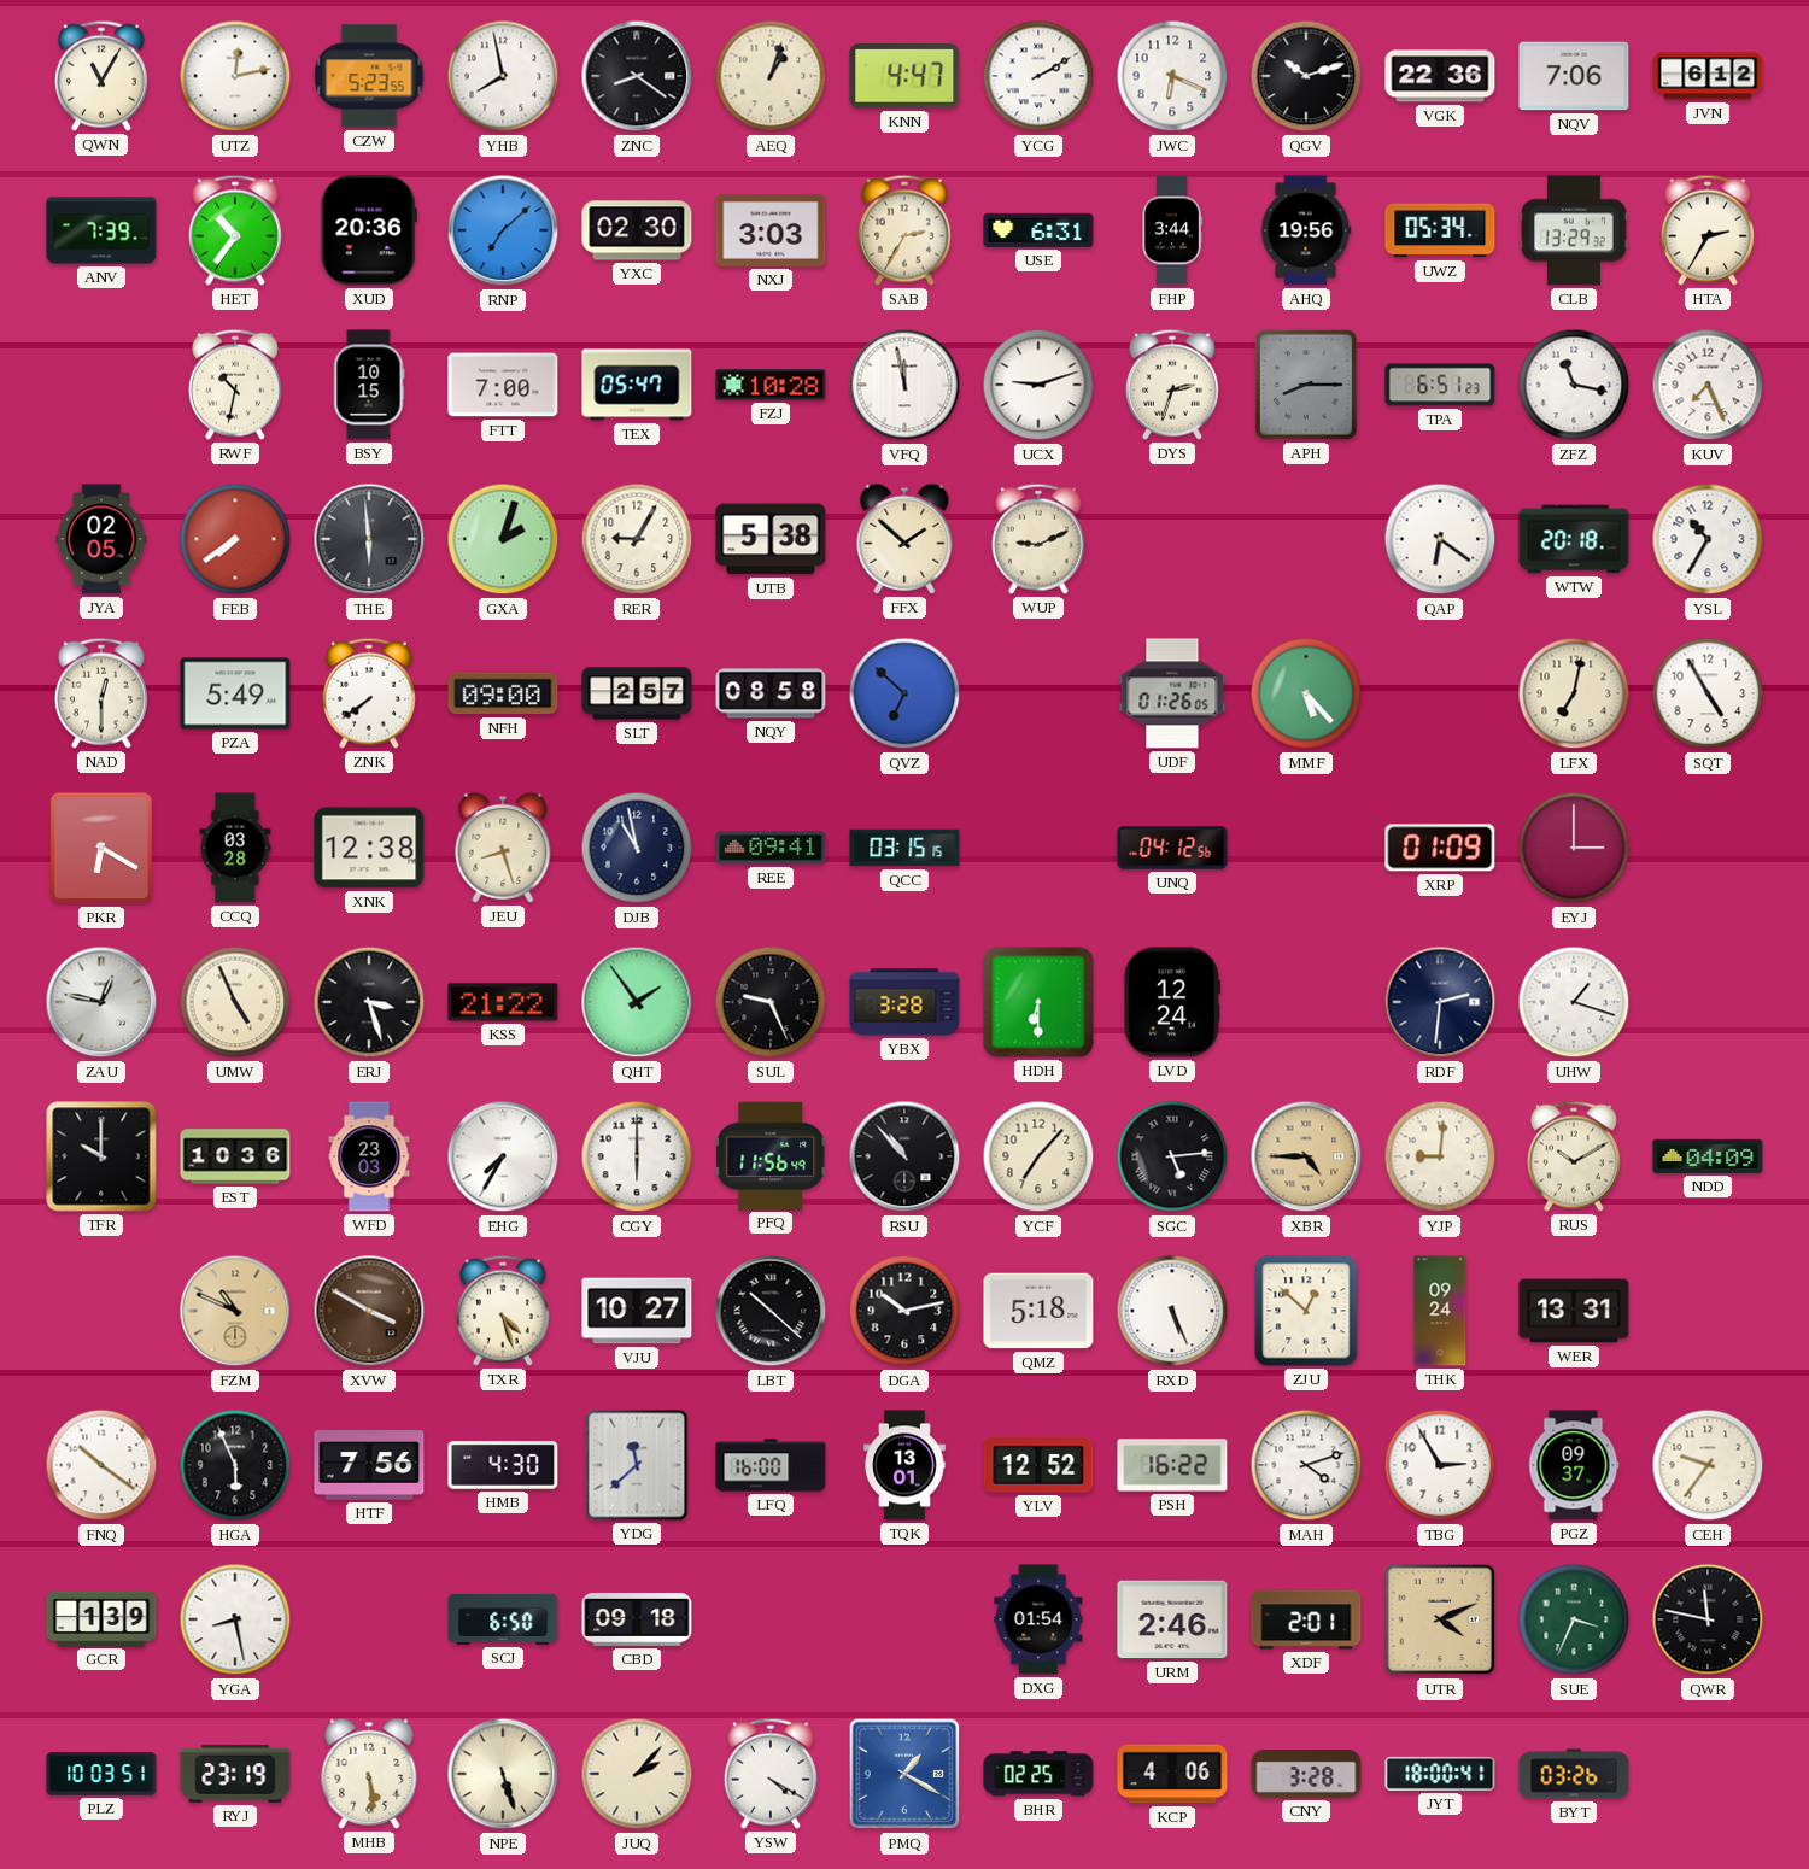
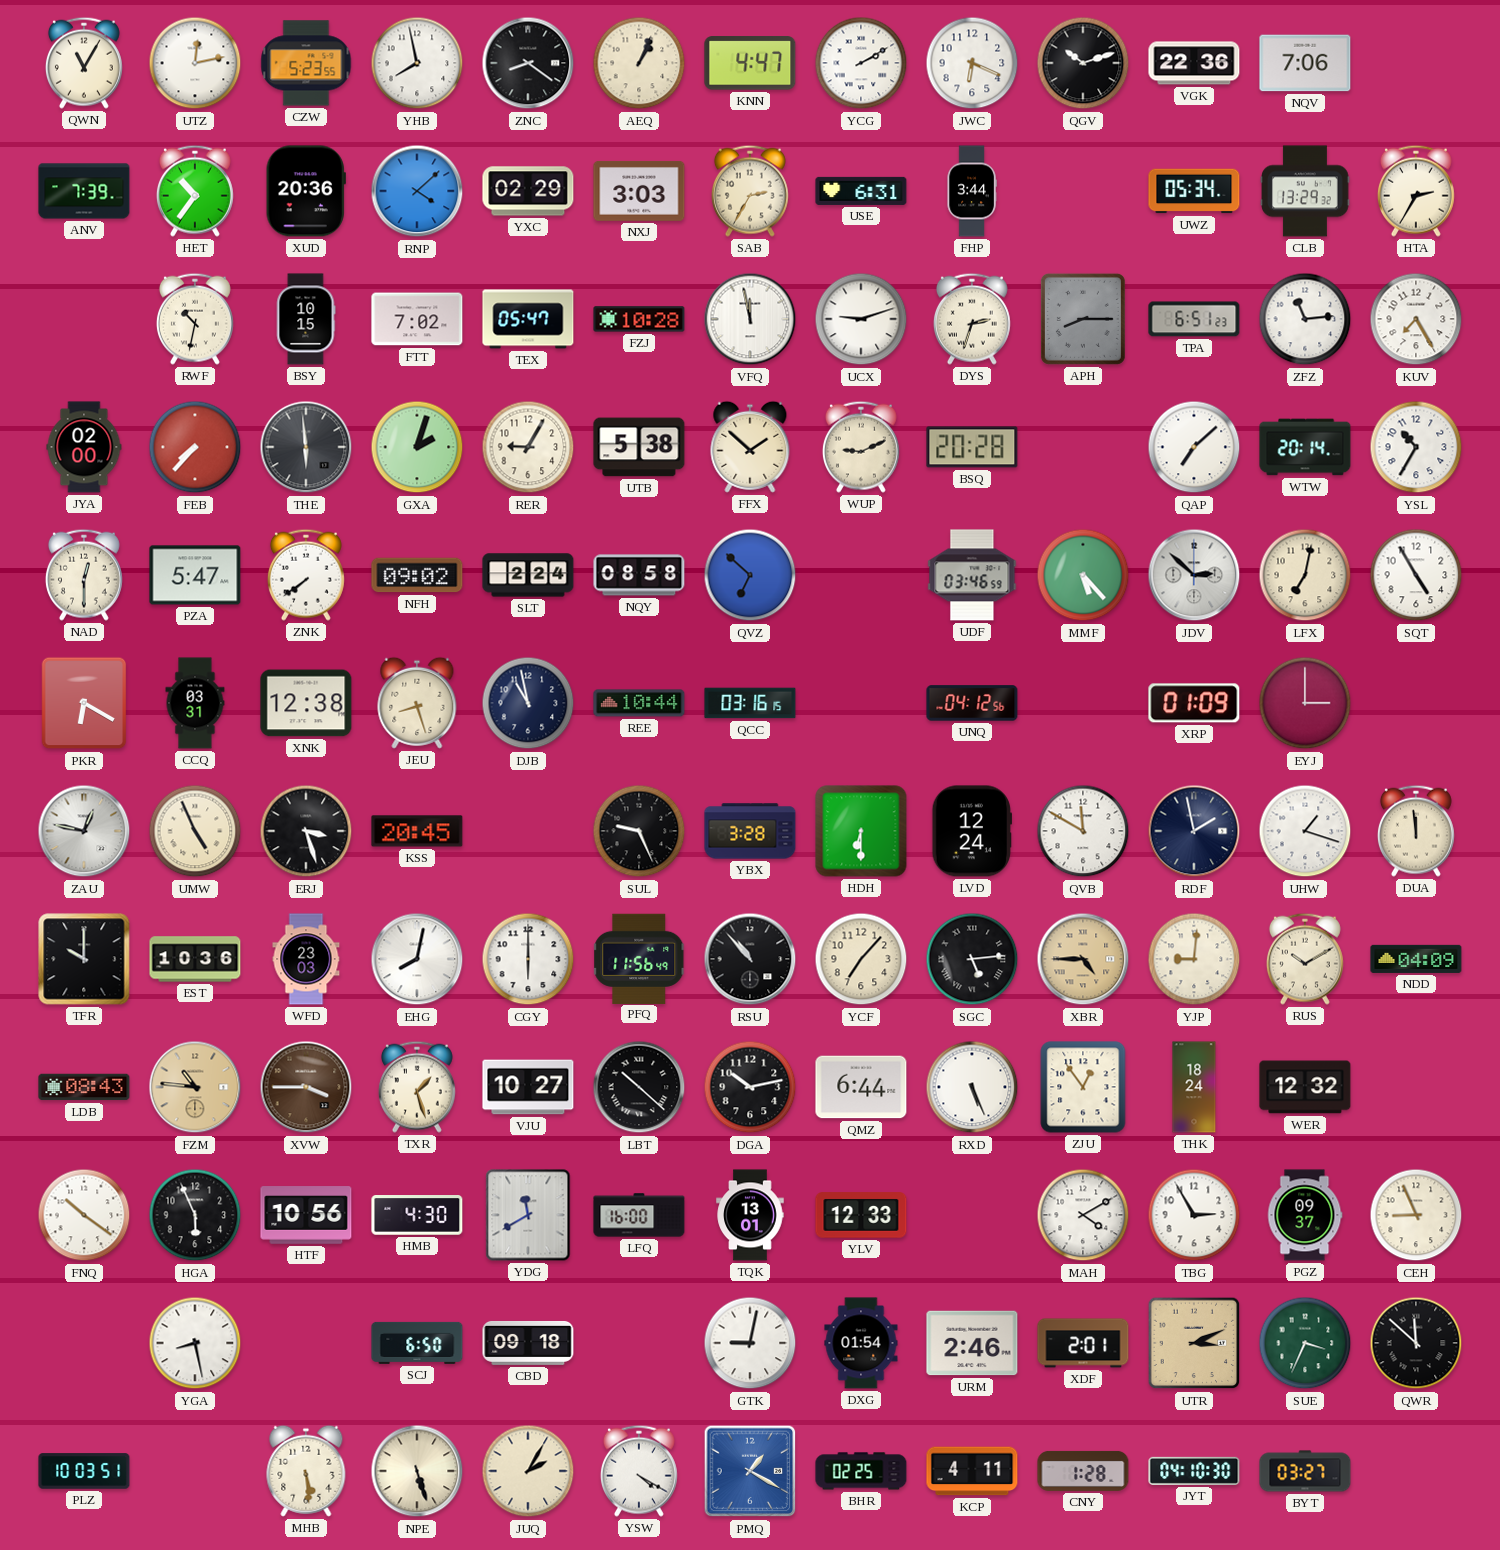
AEQ: 1:03 -> 1:04 (639, 63)
JVN: 6:12 -> none (1708, 76)
RNP: 7:08 -> 4:08 (417, 191)
YXC: 02:30 -> 02:29 (528, 191)
AHQ: 19:56 -> none (1306, 230)
FTT: 7:00 -> 7:02 (417, 319)
ZFZ: 11:17 -> 11:14 (1305, 319)
KUV: 7:26 -> 7:25 (1416, 319)
JYA: 02:05 -> 02:00 (84, 447)
FEB: 7:39 -> 7:37 (195, 447)
BSQ: none -> 20:28 (972, 447)
QAP: 6:21 -> 7:08 (1194, 447)
WTW: 20:18 -> 20:14 (1305, 447)
PZA: 5:49 -> 5:47 (195, 575)
NFH: 09:00 -> 09:02 (417, 575)
SLT: 2:57 -> 2:24 (528, 575)
UDF: 01:26 -> 03:46 (972, 575)
JDV: none -> 2:52 (1194, 575)
CCQ: 03:28 -> 03:31 (195, 703)
REE: 09:41 -> 10:44 (639, 703)
QCC: 03:15 -> 03:16 (750, 703)
KSS: 21:22 -> 20:45 (417, 831)
QHT: 1:54 -> none (637, 1002)
QVB: none -> 11:50 (1083, 831)
RDF: 2:31 -> 1:58 (1194, 831)
DUA: none -> 11:59 (1416, 831)
EHG: 7:35 -> 8:02 (417, 959)
LDB: none -> 08:43 (84, 1087)
FZM: 10:49 -> 10:46 (195, 1087)
XVW: 3:50 -> 3:45 (306, 1087)
TXR: 4:27 -> 1:27 (417, 1087)
QMZ: 5:18 -> 6:44 (861, 1087)
ZJU: 12:52 -> 12:54 (1083, 1087)
THK: 09:24 -> 18:24 (1194, 1087)
WER: 13:31 -> 12:32 (1305, 1087)
HTF: 7:56 -> 10:56 (306, 1215)
YDG: 11:38 -> 11:40 (528, 1215)
YLV: 12:52 -> 12:33 (861, 1215)
PSH: 16:22 -> none (1172, 1465)
MAH: 4:12 -> 4:10 (1083, 1215)
CEH: 9:36 -> 8:56 (1416, 1215)
GCR: 1:39 -> none (101, 1618)
GTK: none -> 9:02 (750, 1343)
UTR: 4:11 -> 3:11 (1194, 1343)
QWR: 11:47 -> 11:52 (1416, 1343)
RYJ: 23:19 -> none (235, 1775)
JUQ: 2:07 -> 2:05 (528, 1471)
KCP: 4:06 -> 4:11 (972, 1471)
CNY: 3:28 -> 1:28 (1083, 1471)
JYT: 18:00 -> 04:10 (1194, 1471)
BYT: 03:26 -> 03:27 (1305, 1471)
